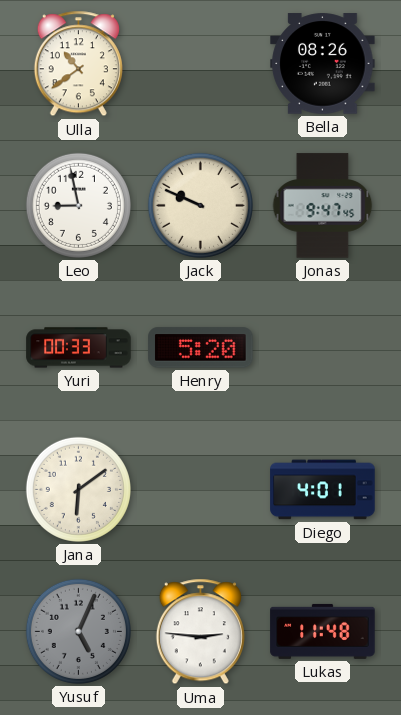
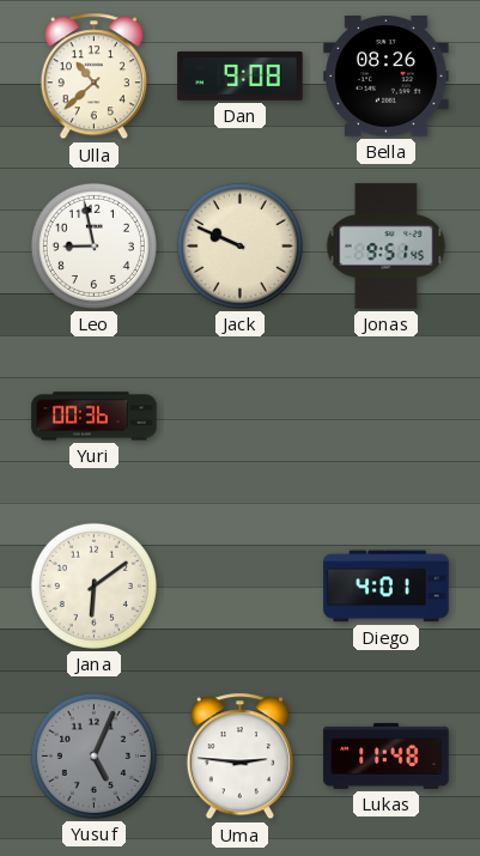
Ulla: 10:39 -> 10:38 (93, 77)
Dan: none -> 9:08 (241, 75)
Jonas: 9:47 -> 9:51 (387, 247)
Yuri: 00:33 -> 00:36 (95, 417)
Henry: 5:20 -> none (201, 348)
